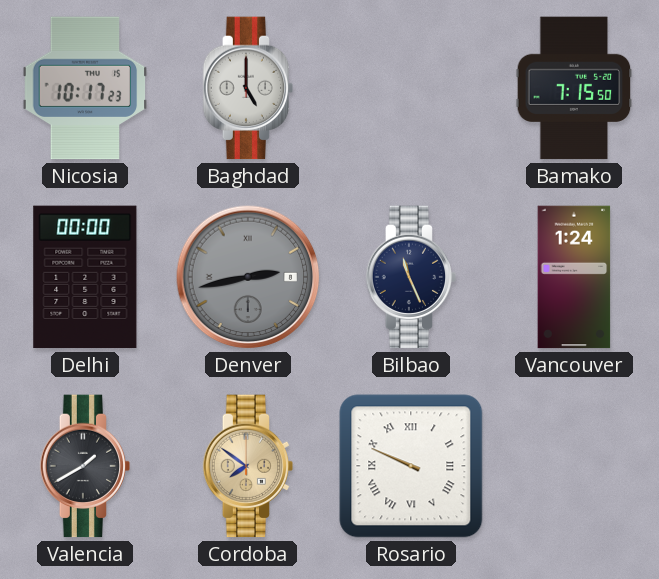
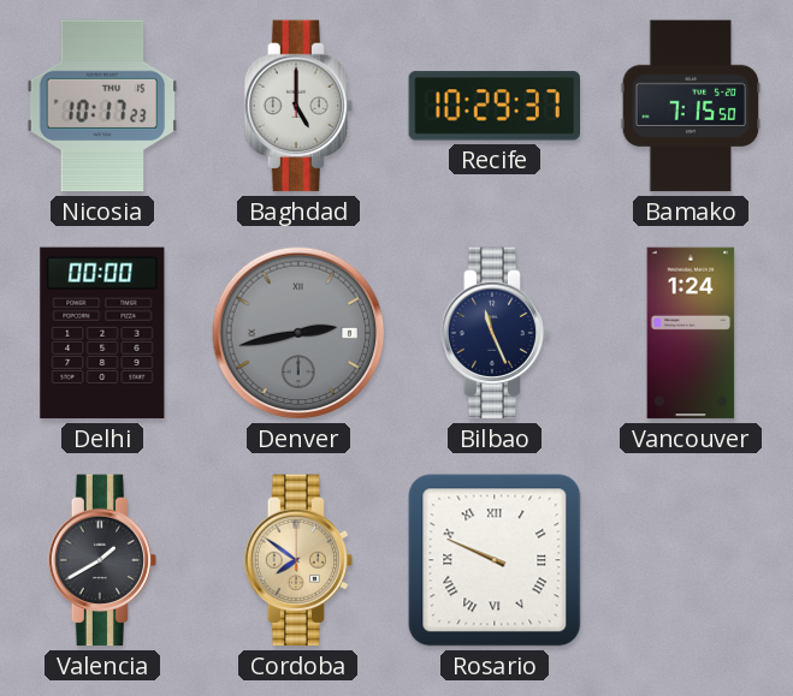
Recife: none -> 10:29 (493, 106)
